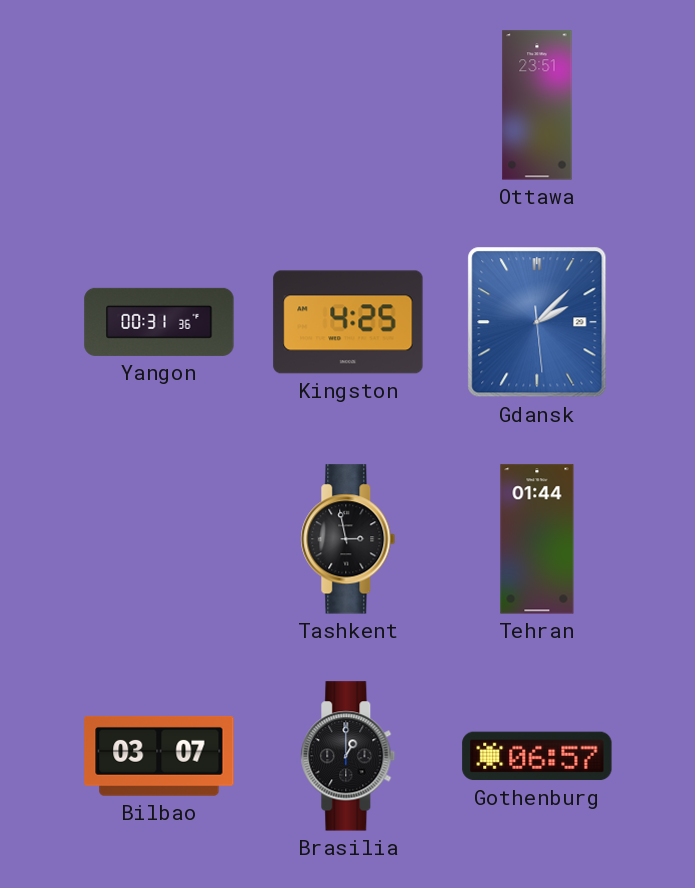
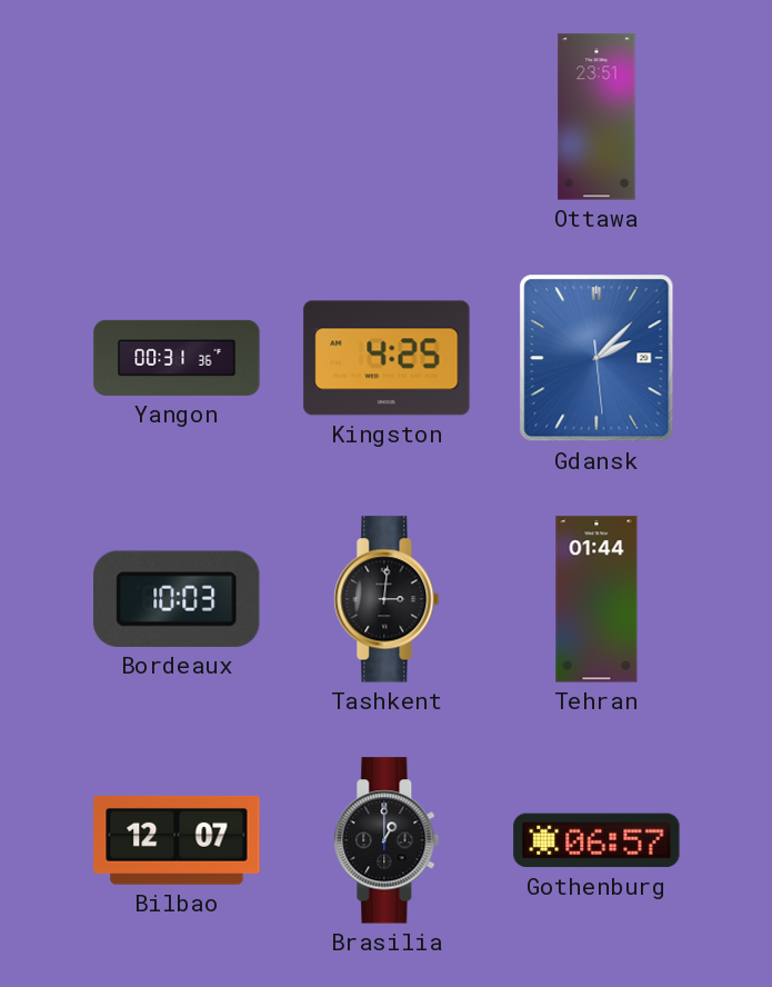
Bordeaux: none -> 10:03 (178, 599)
Tashkent: 2:58 -> 3:01 (387, 599)
Bilbao: 03:07 -> 12:07 (177, 840)
